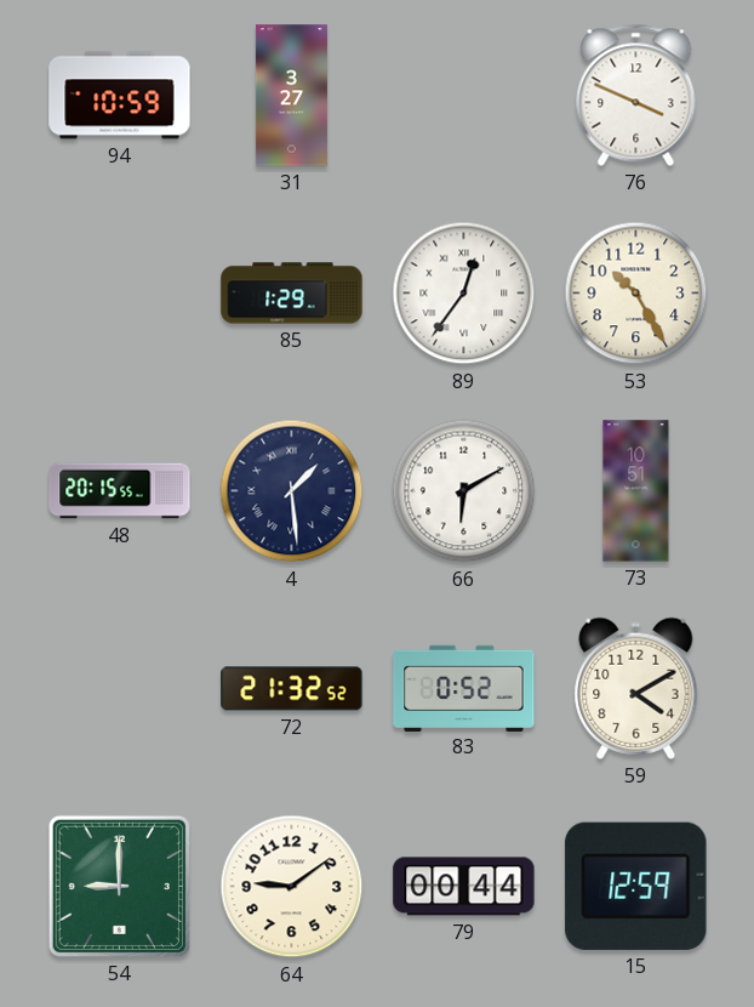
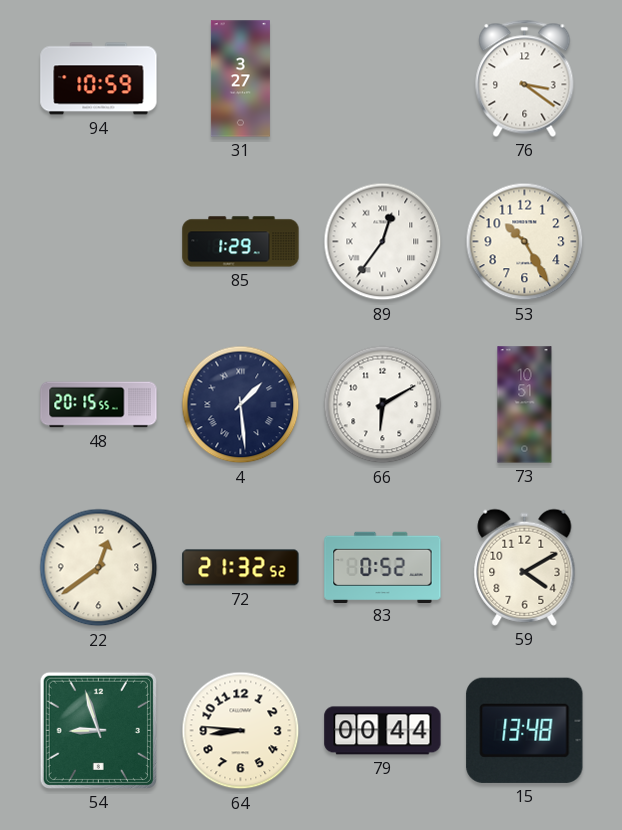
76: 3:49 -> 3:21 (525, 78)
22: none -> 12:39 (99, 568)
54: 9:00 -> 8:57 (98, 730)
64: 9:09 -> 8:46 (241, 731)
15: 12:59 -> 13:48 (525, 730)
